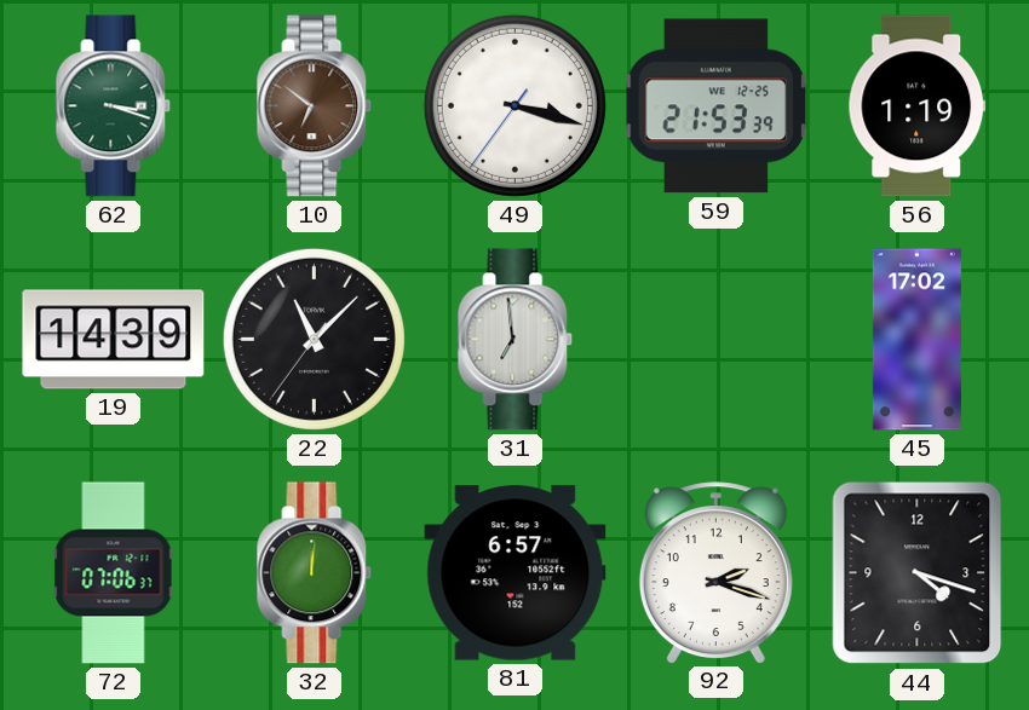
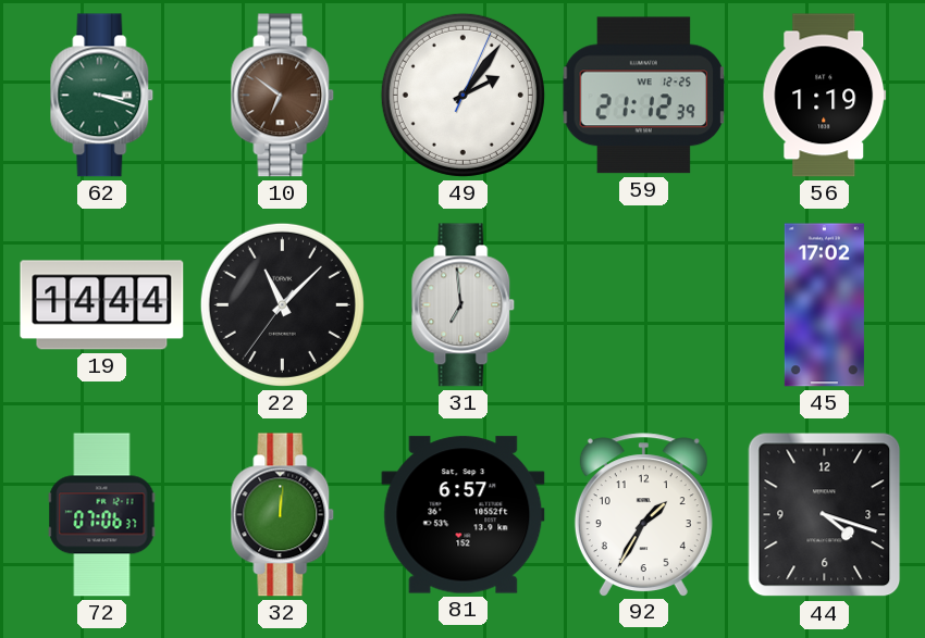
49: 3:17 -> 2:06 (462, 95)
59: 21:53 -> 21:12 (644, 96)
19: 14:39 -> 14:44 (102, 305)
92: 2:18 -> 1:35 (643, 514)
